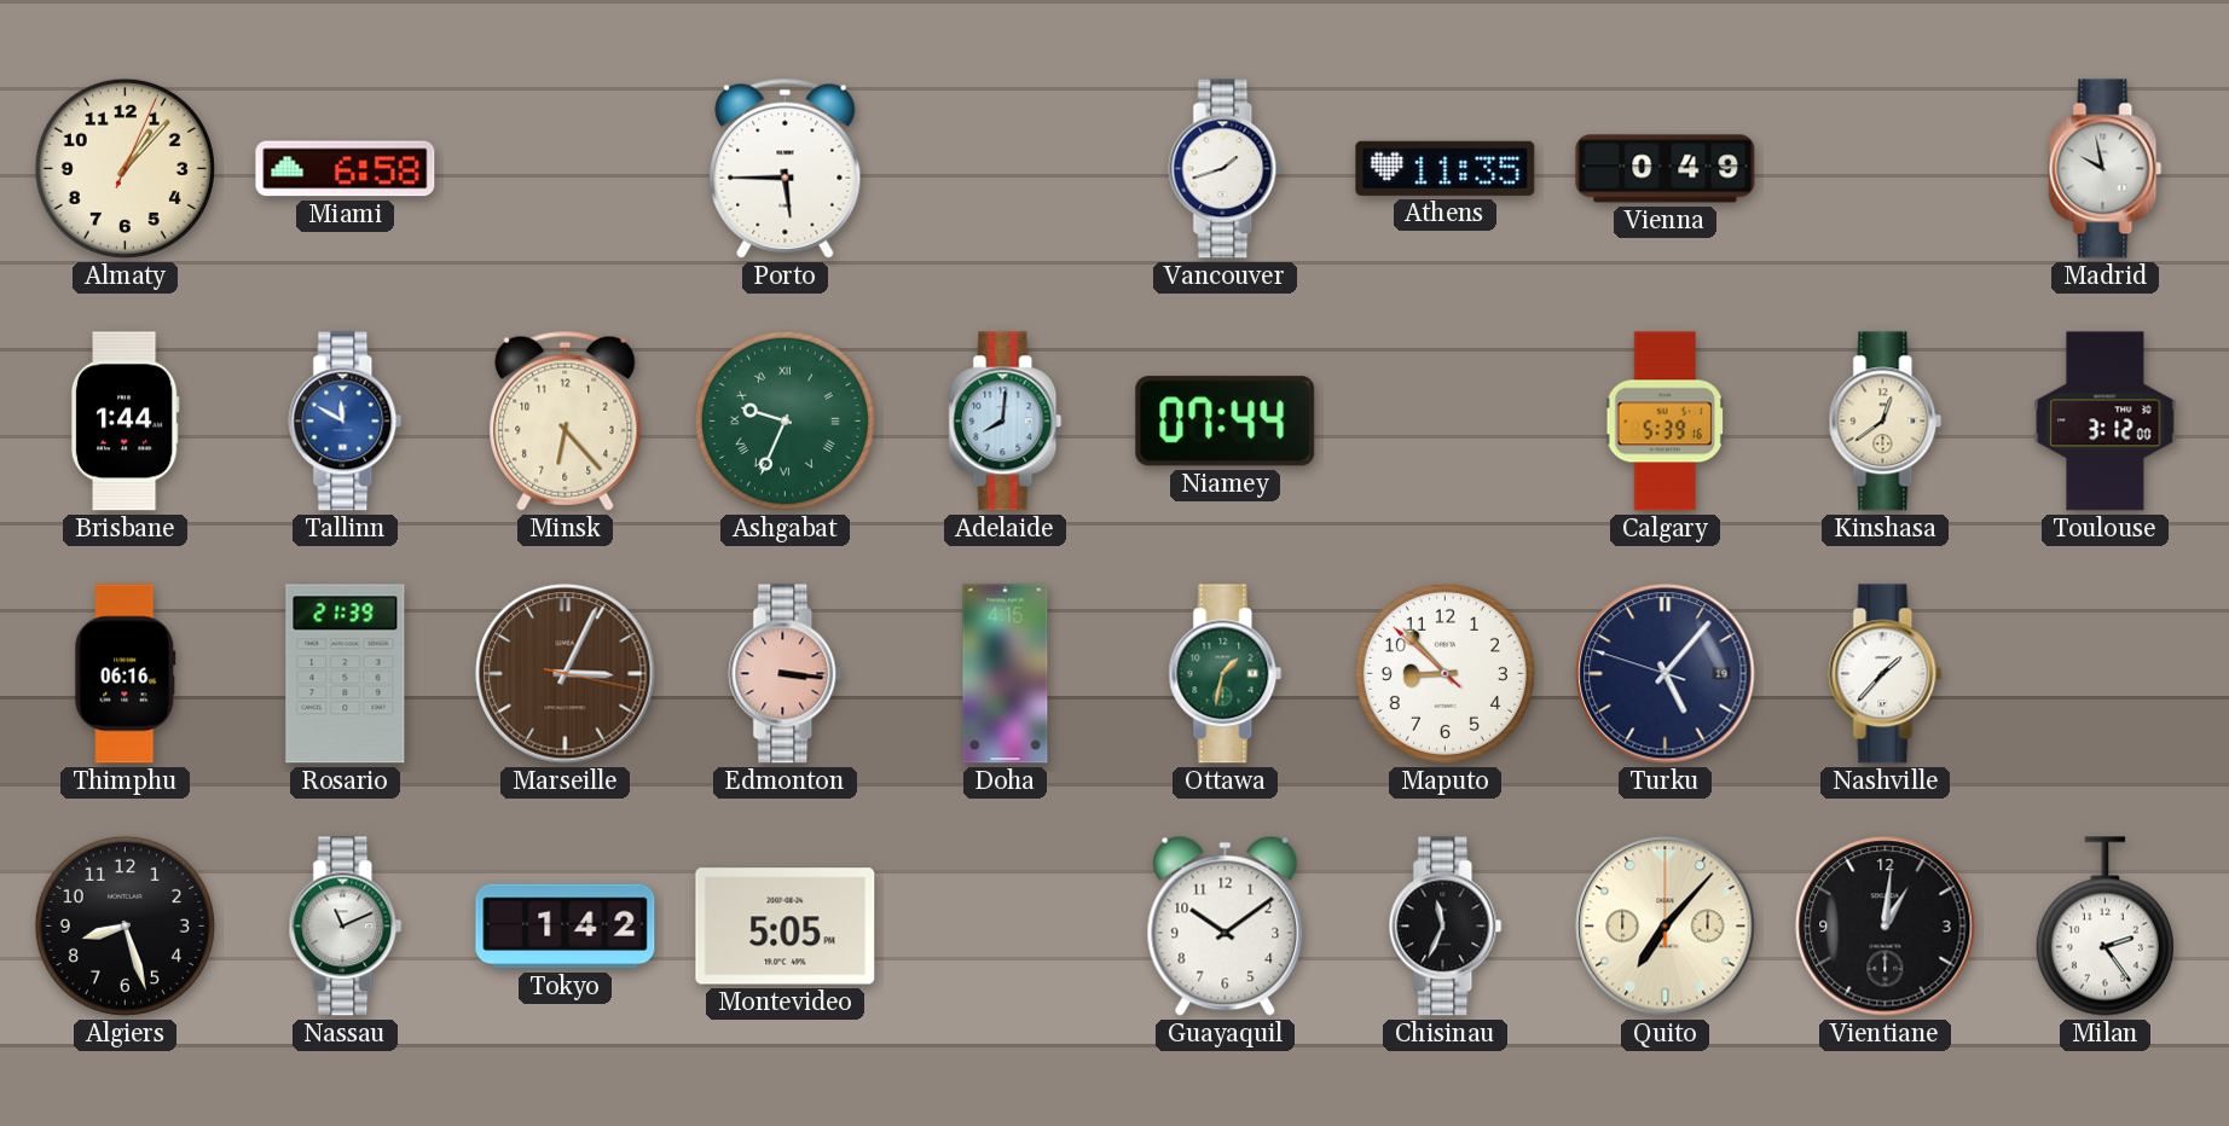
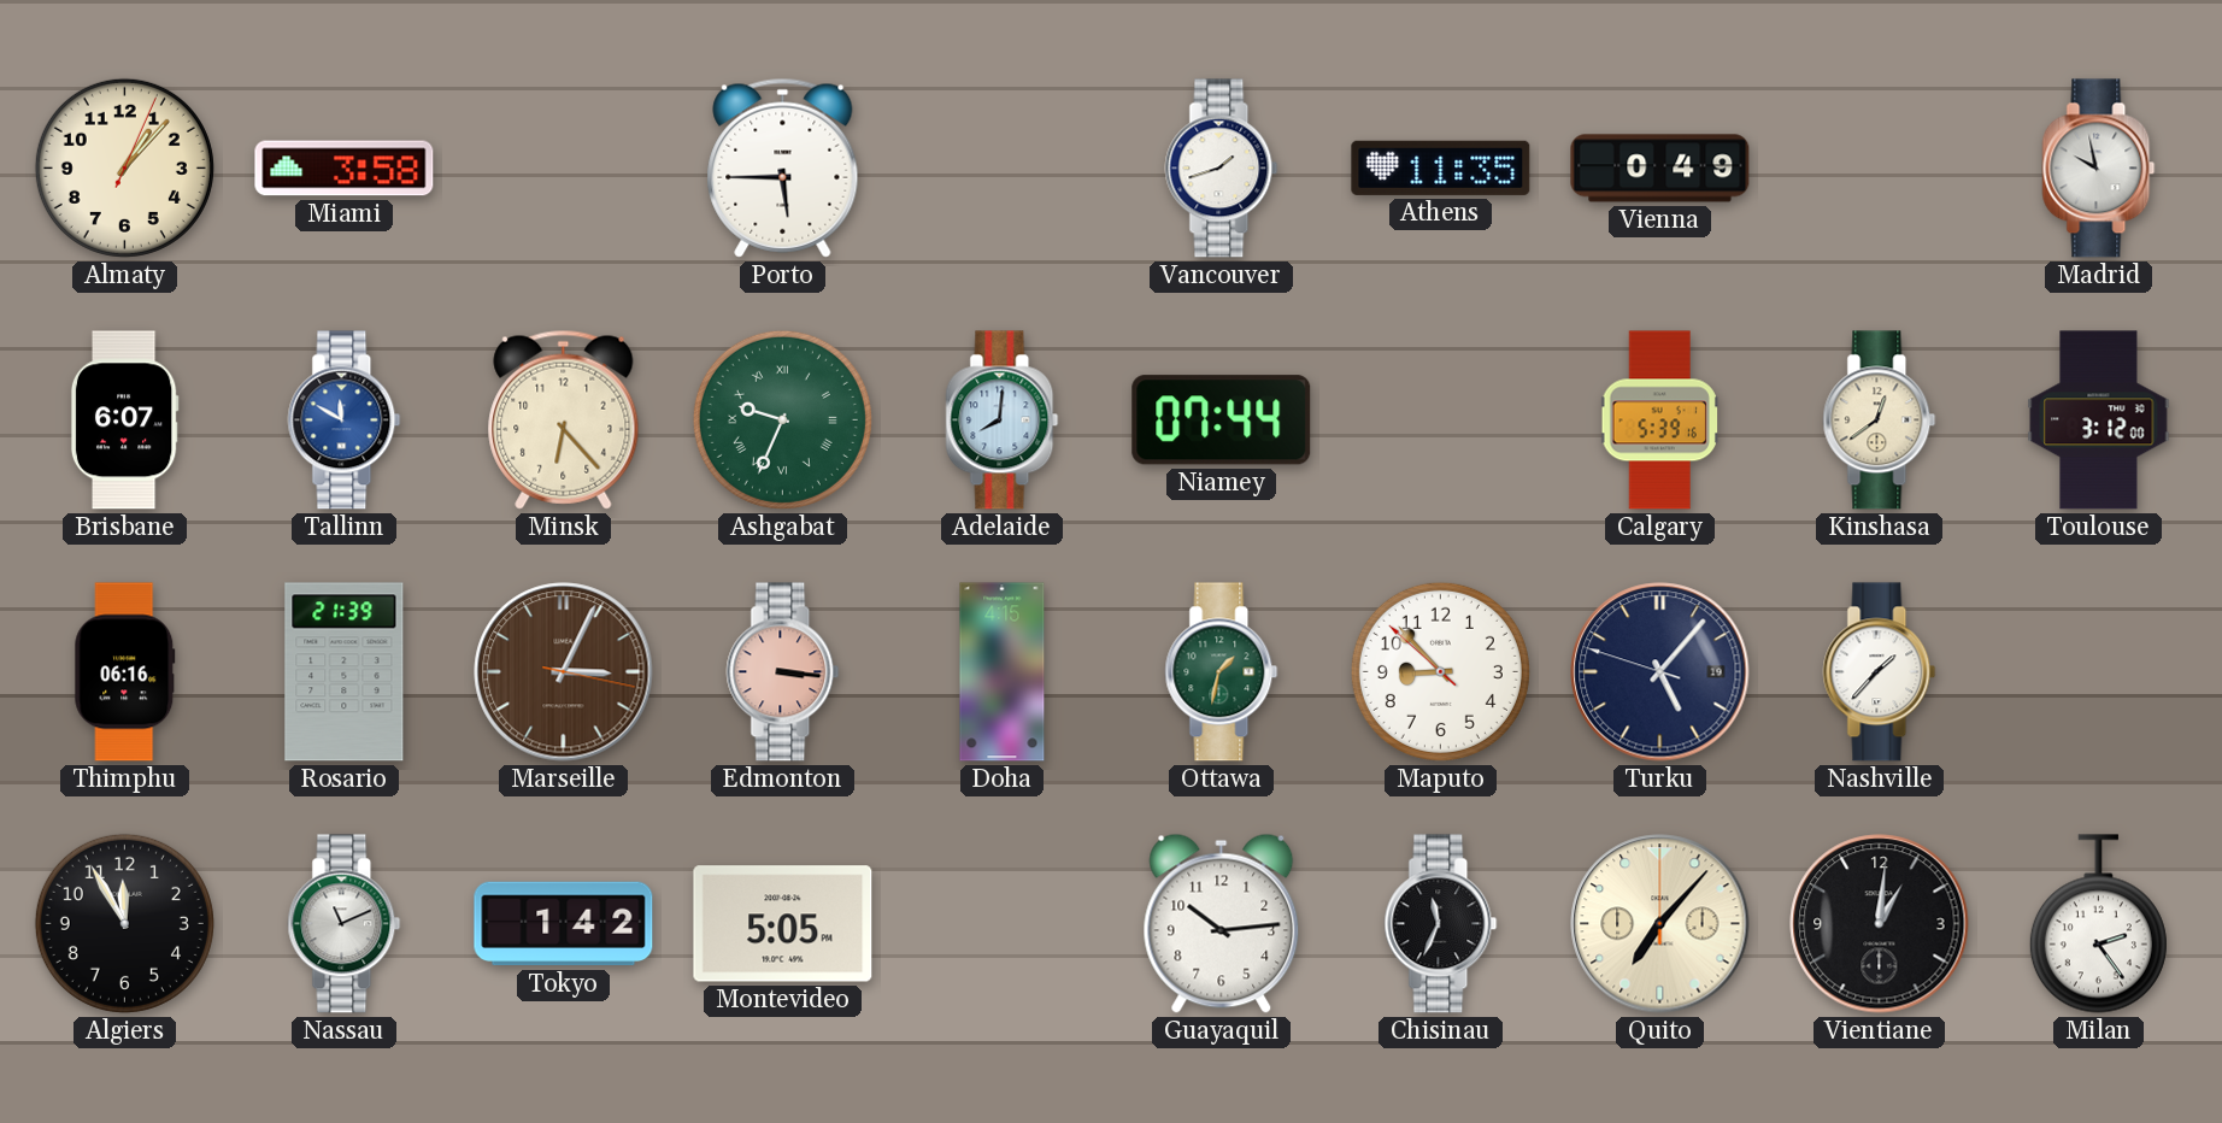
Miami: 6:58 -> 3:58 (345, 169)
Brisbane: 1:44 -> 6:07 (124, 421)
Algiers: 8:27 -> 11:55 (124, 923)
Guayaquil: 10:09 -> 10:14 (1222, 923)
